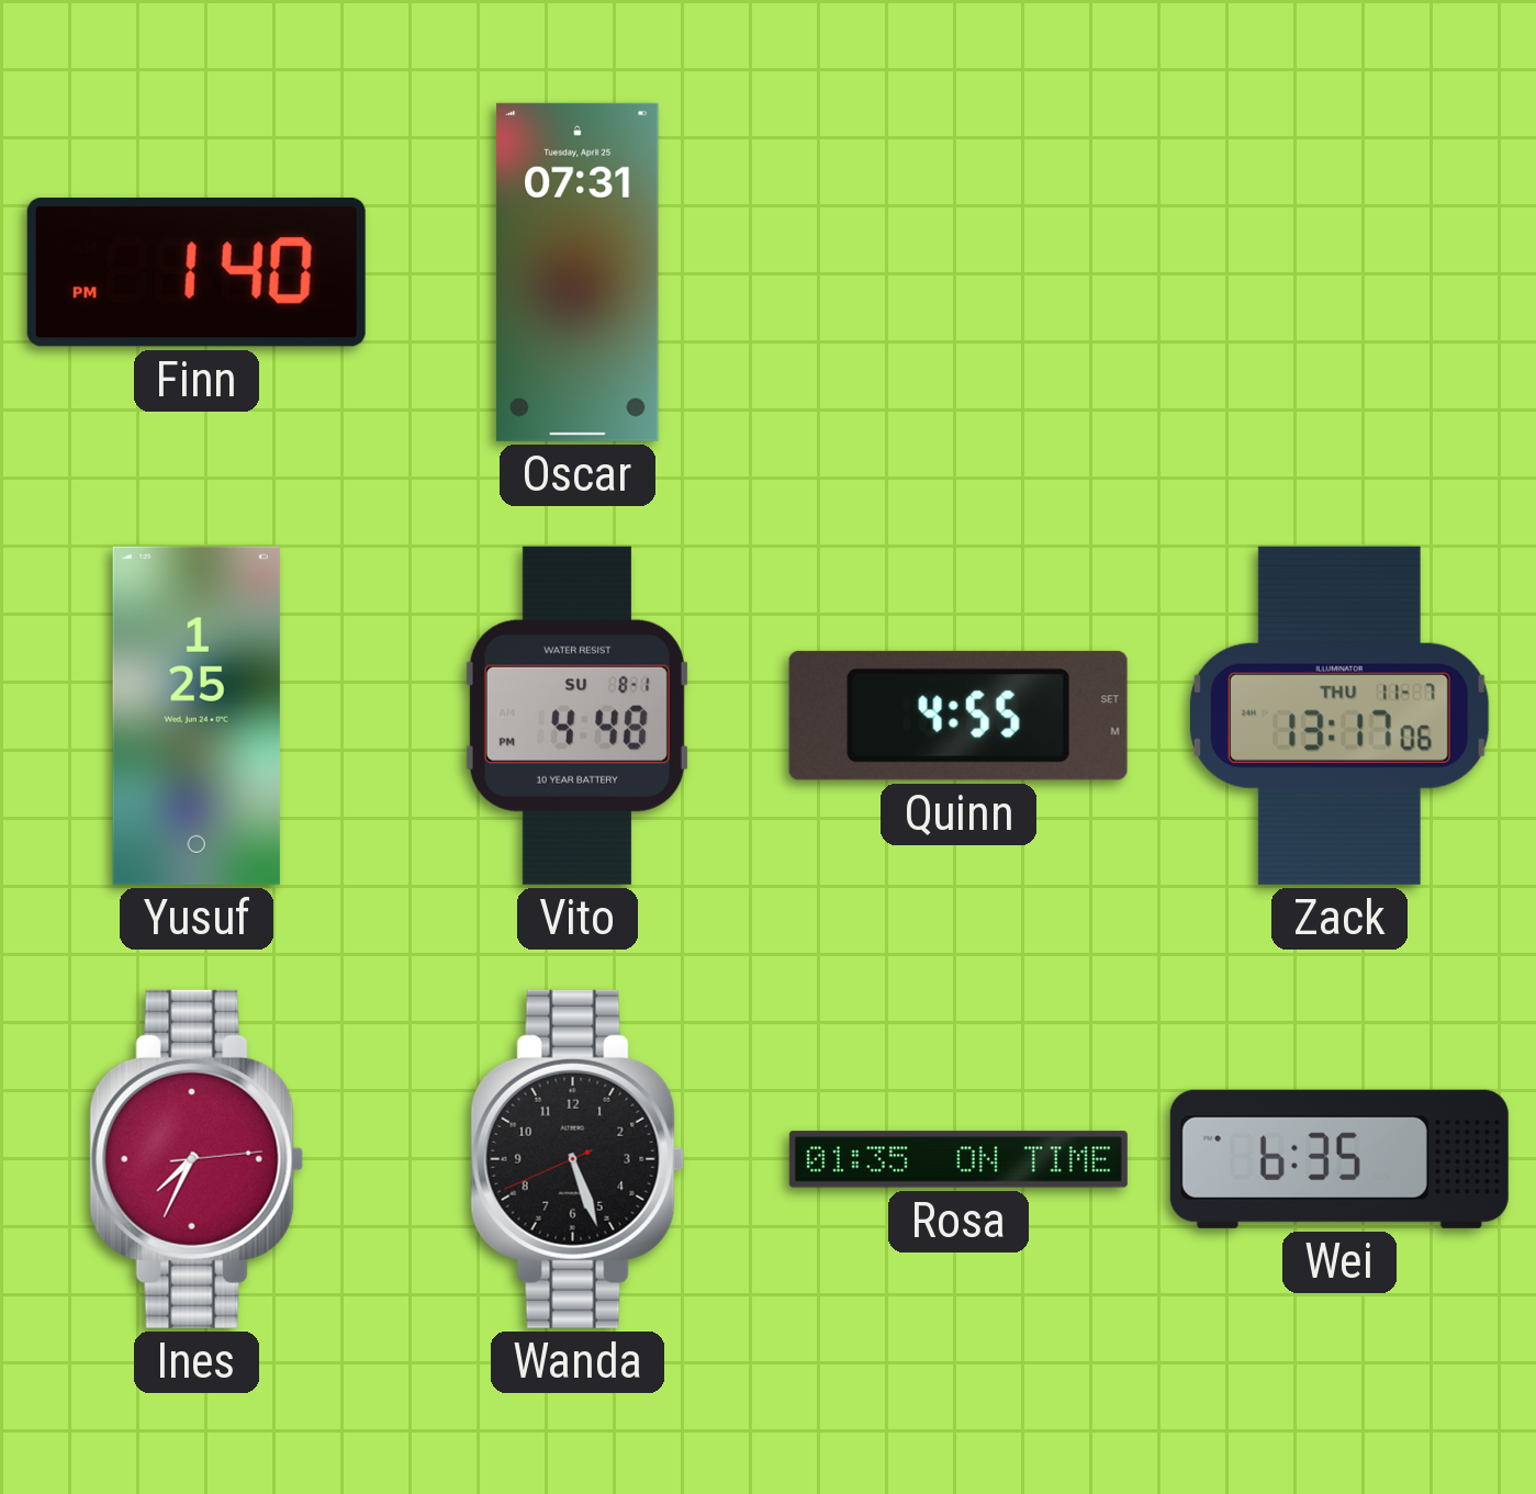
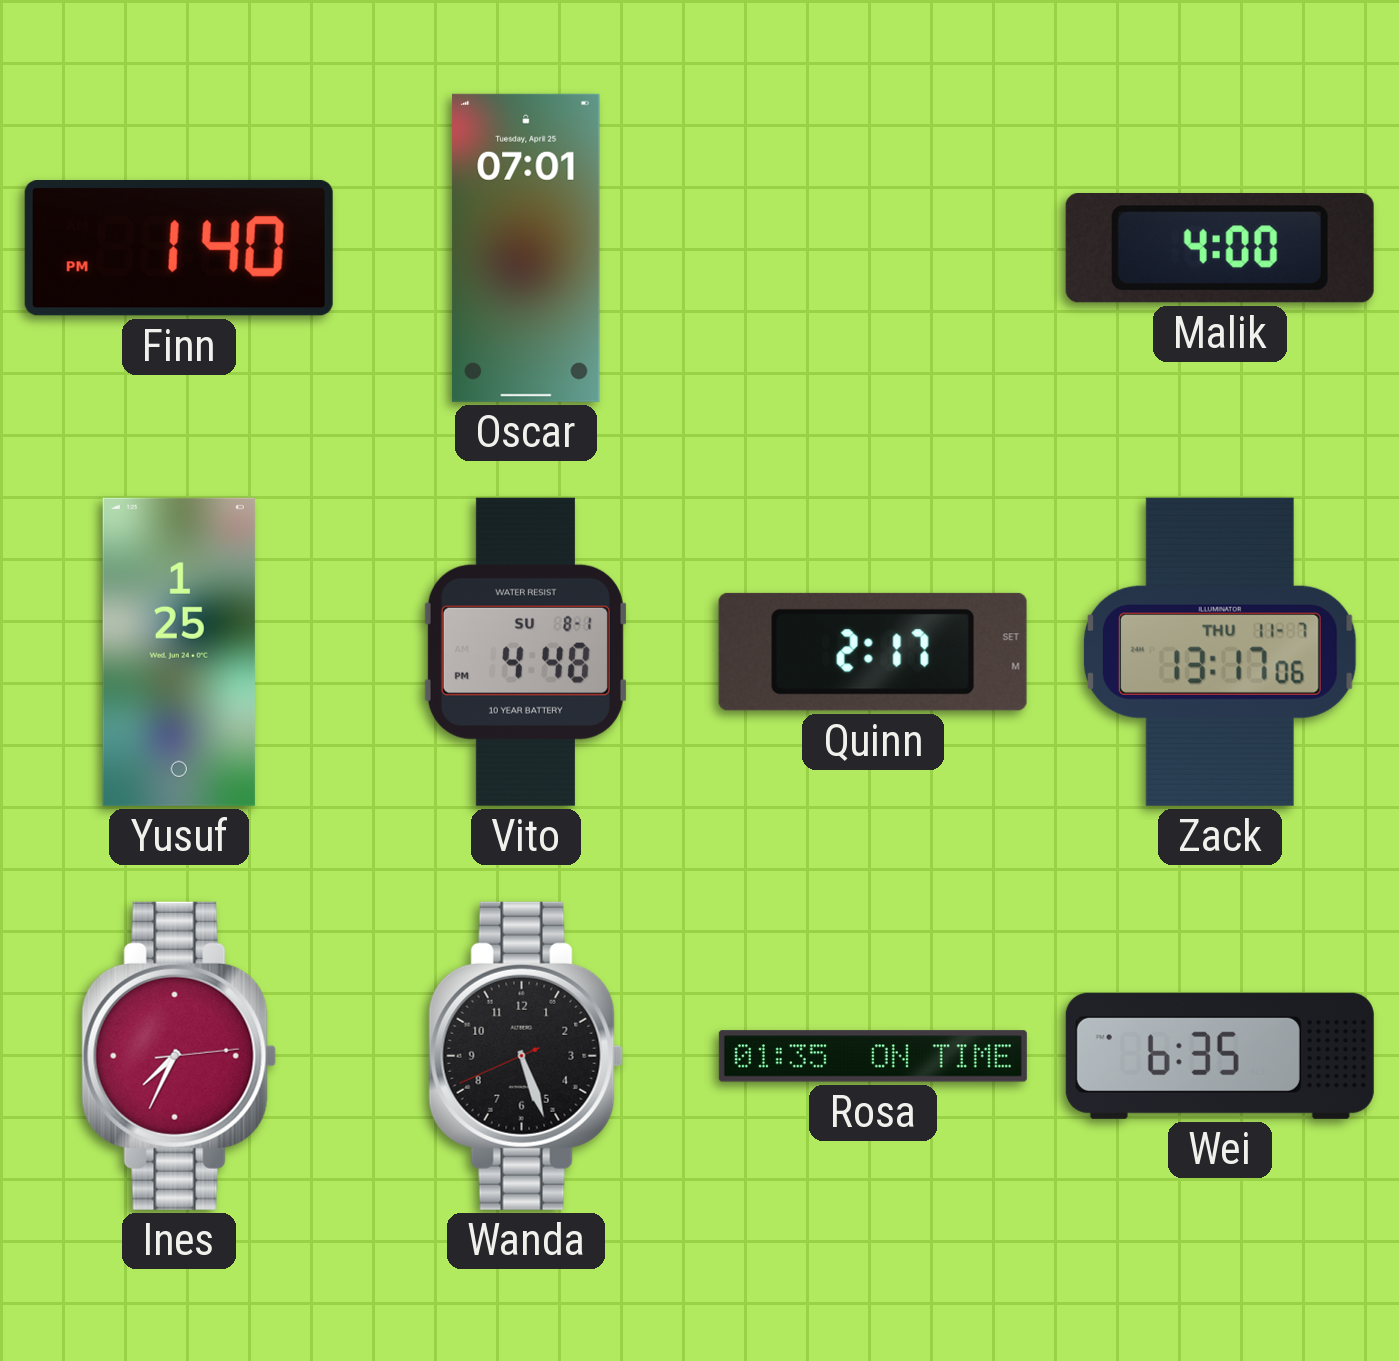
Oscar: 07:31 -> 07:01 (526, 248)
Malik: none -> 4:00 (1220, 249)
Quinn: 4:55 -> 2:17 (873, 652)
